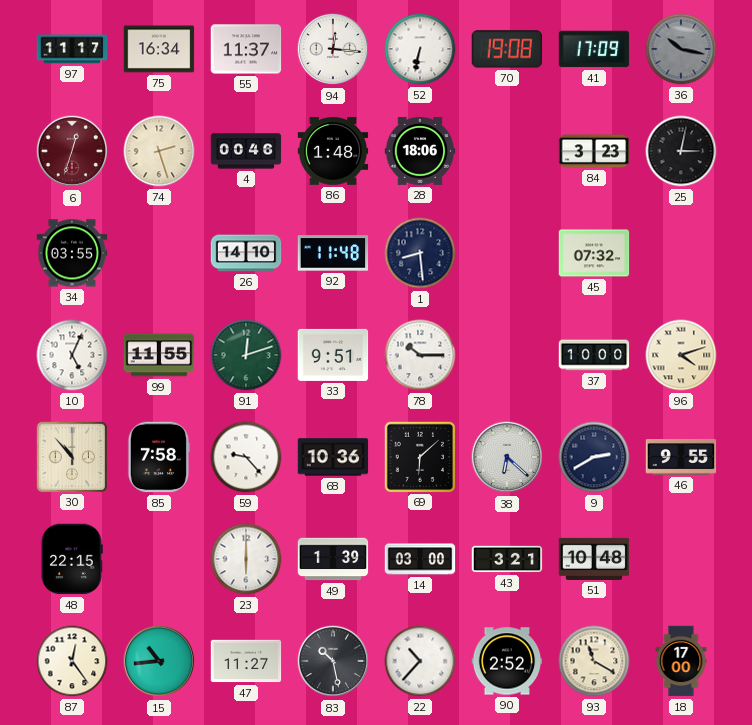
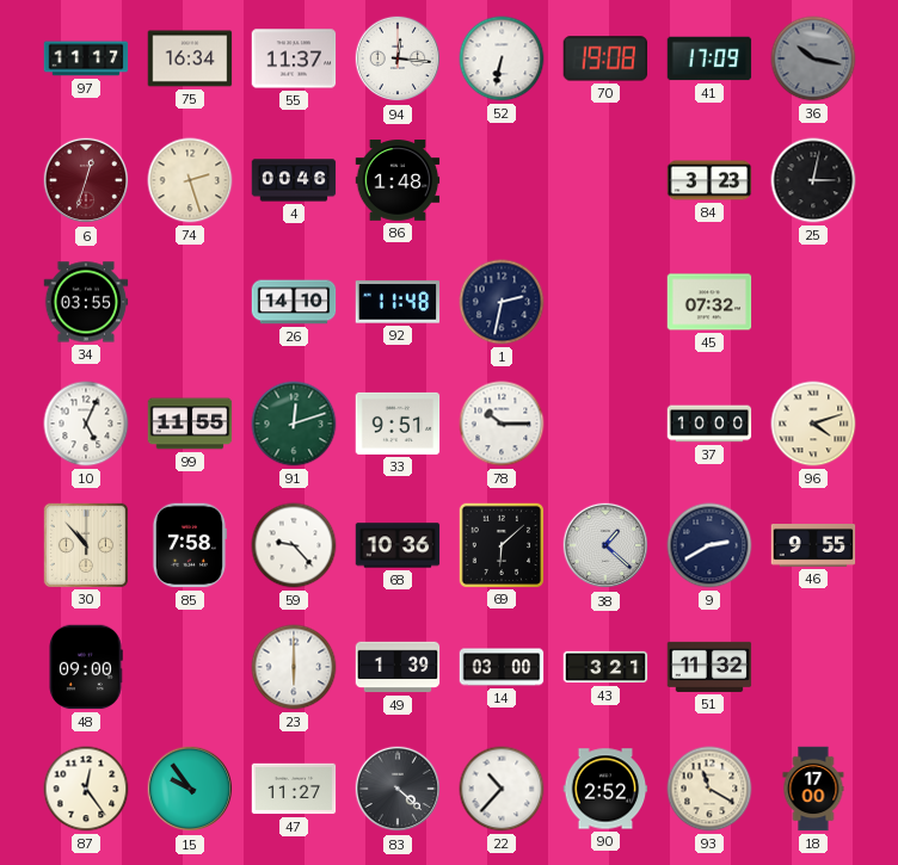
28: 18:06 -> none (420, 152)
1: 8:29 -> 2:32 (502, 302)
38: 6:22 -> 1:22 (605, 545)
48: 22:15 -> 09:00 (86, 667)
51: 10:48 -> 11:32 (709, 667)
15: 10:44 -> 9:54 (190, 789)
83: 10:28 -> 4:22 (398, 789)
